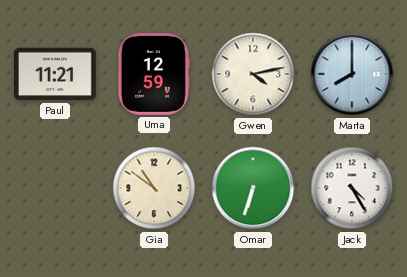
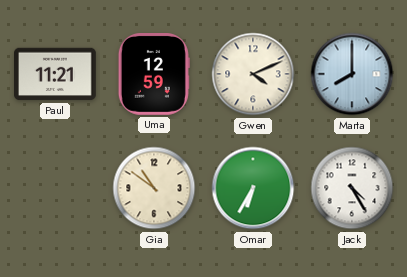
Gwen: 4:13 -> 4:11 (253, 74)
Omar: 6:33 -> 6:35 (253, 188)
